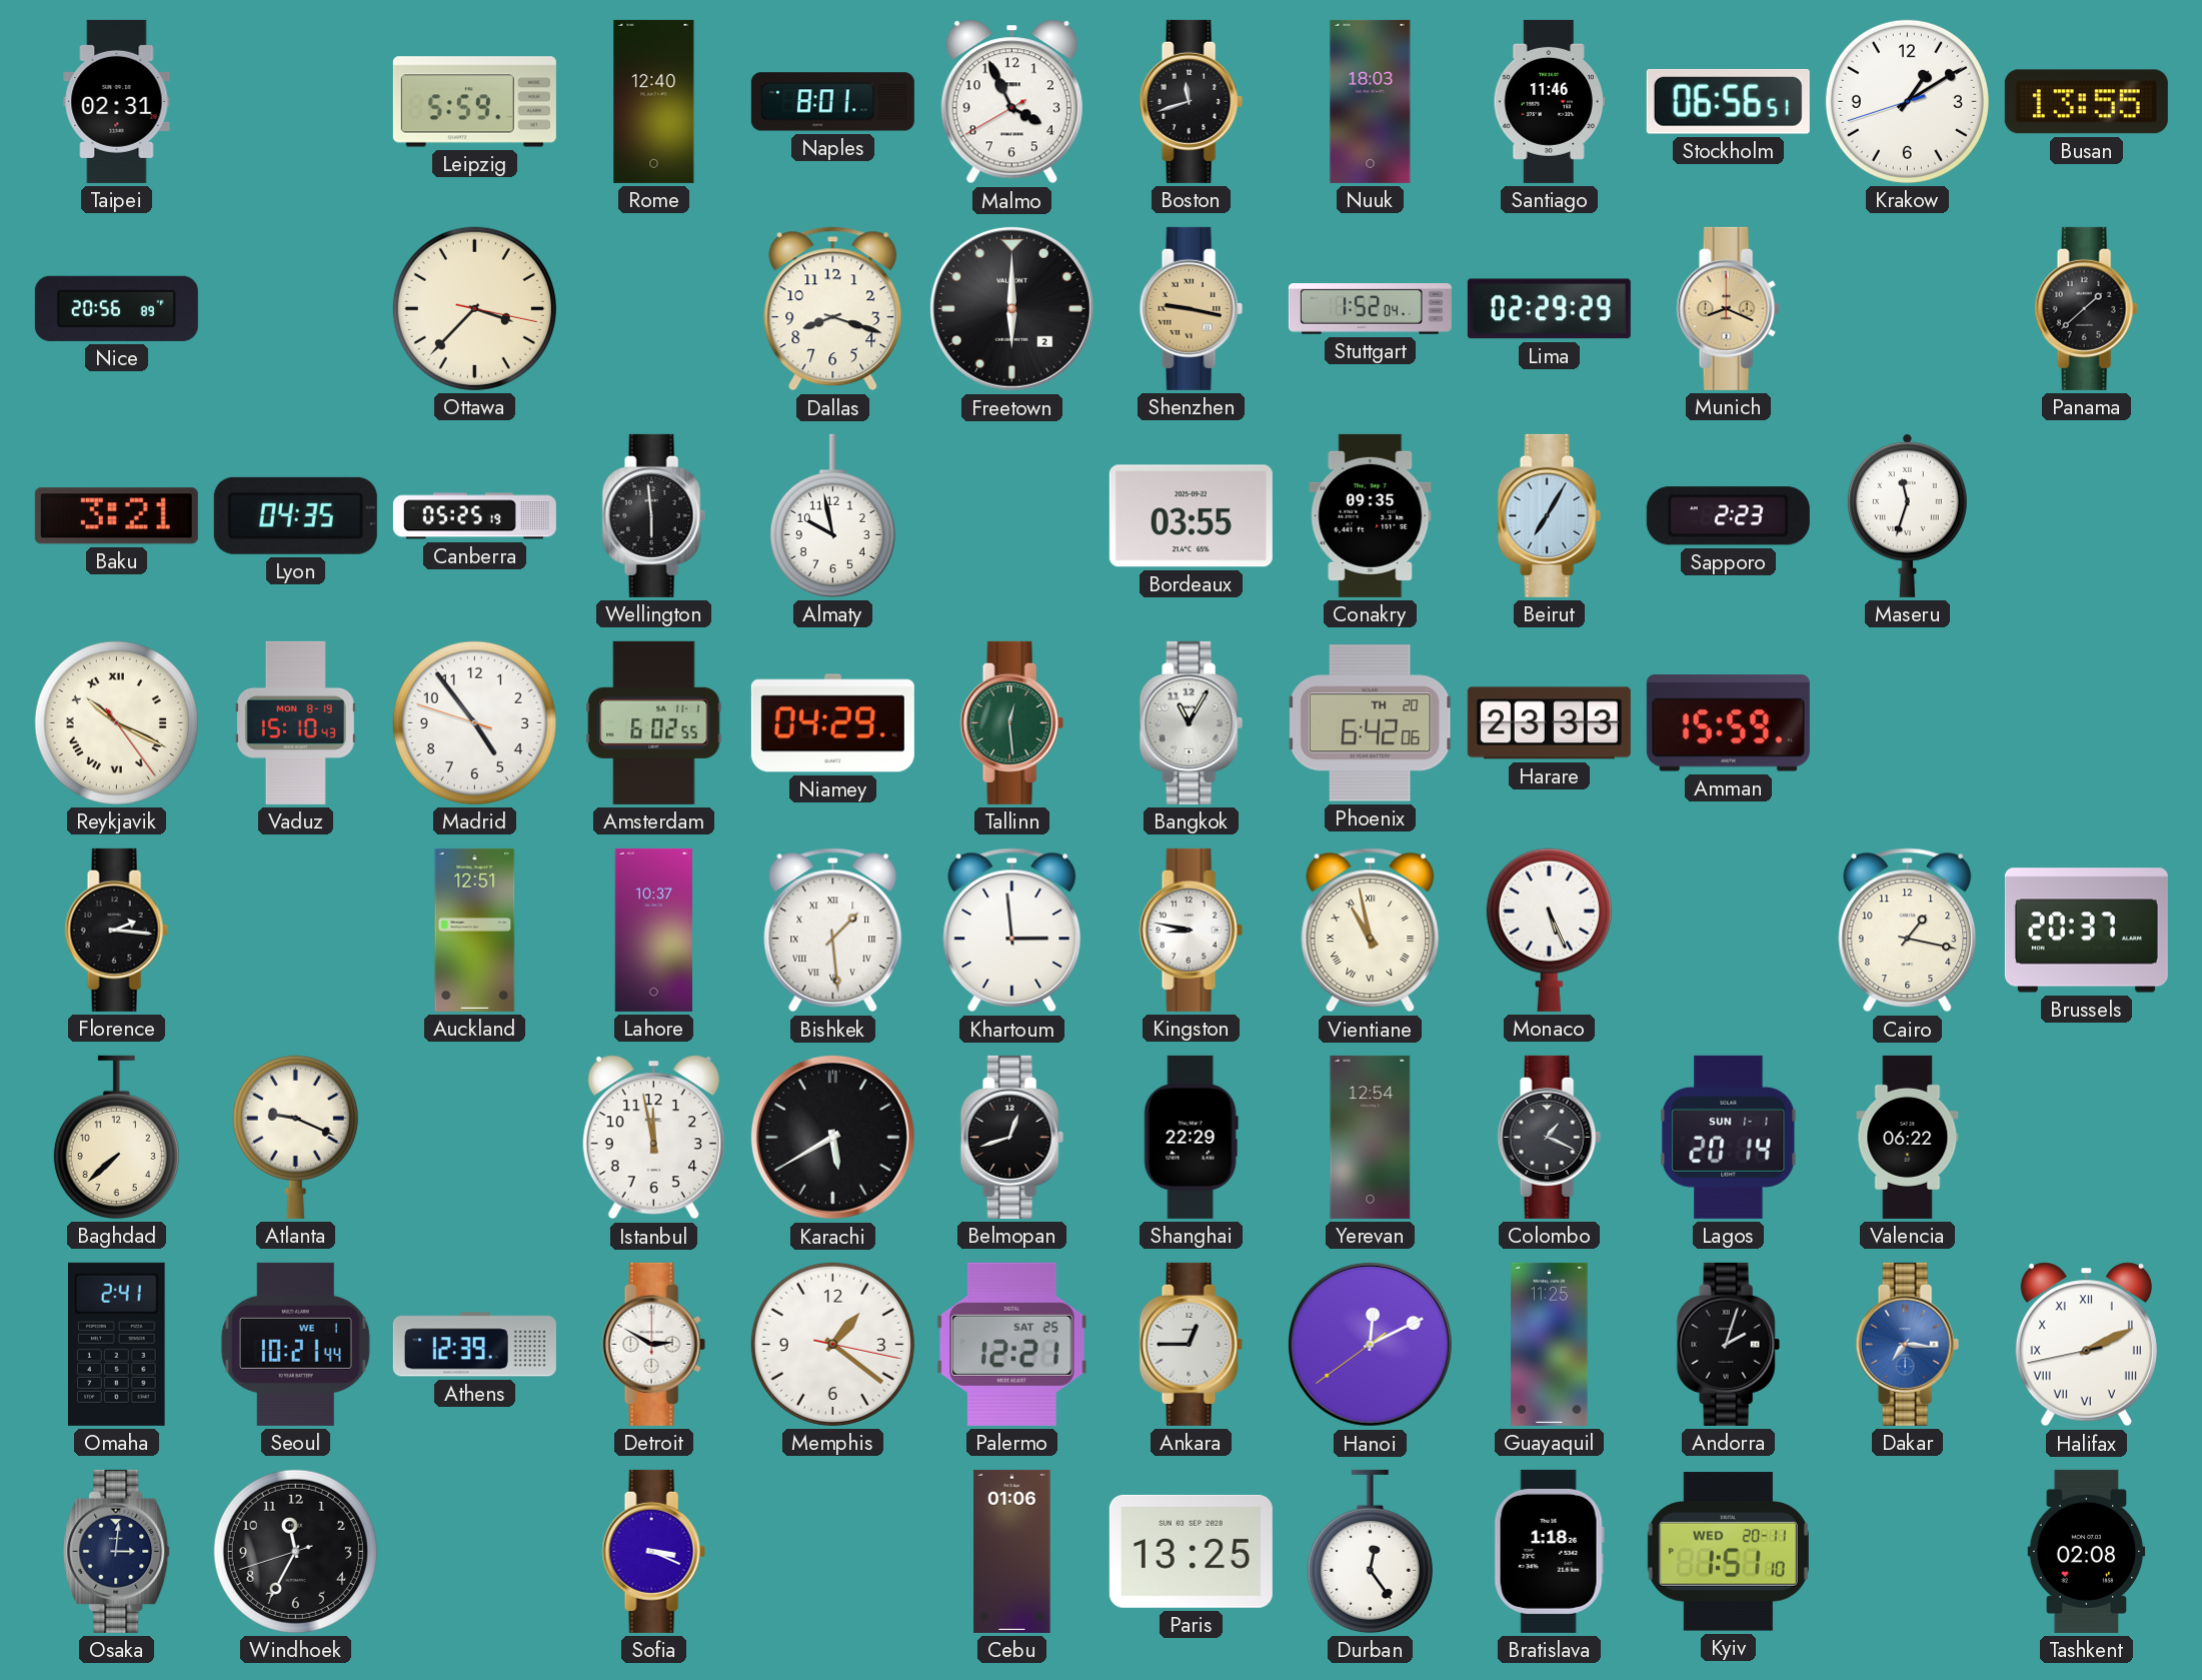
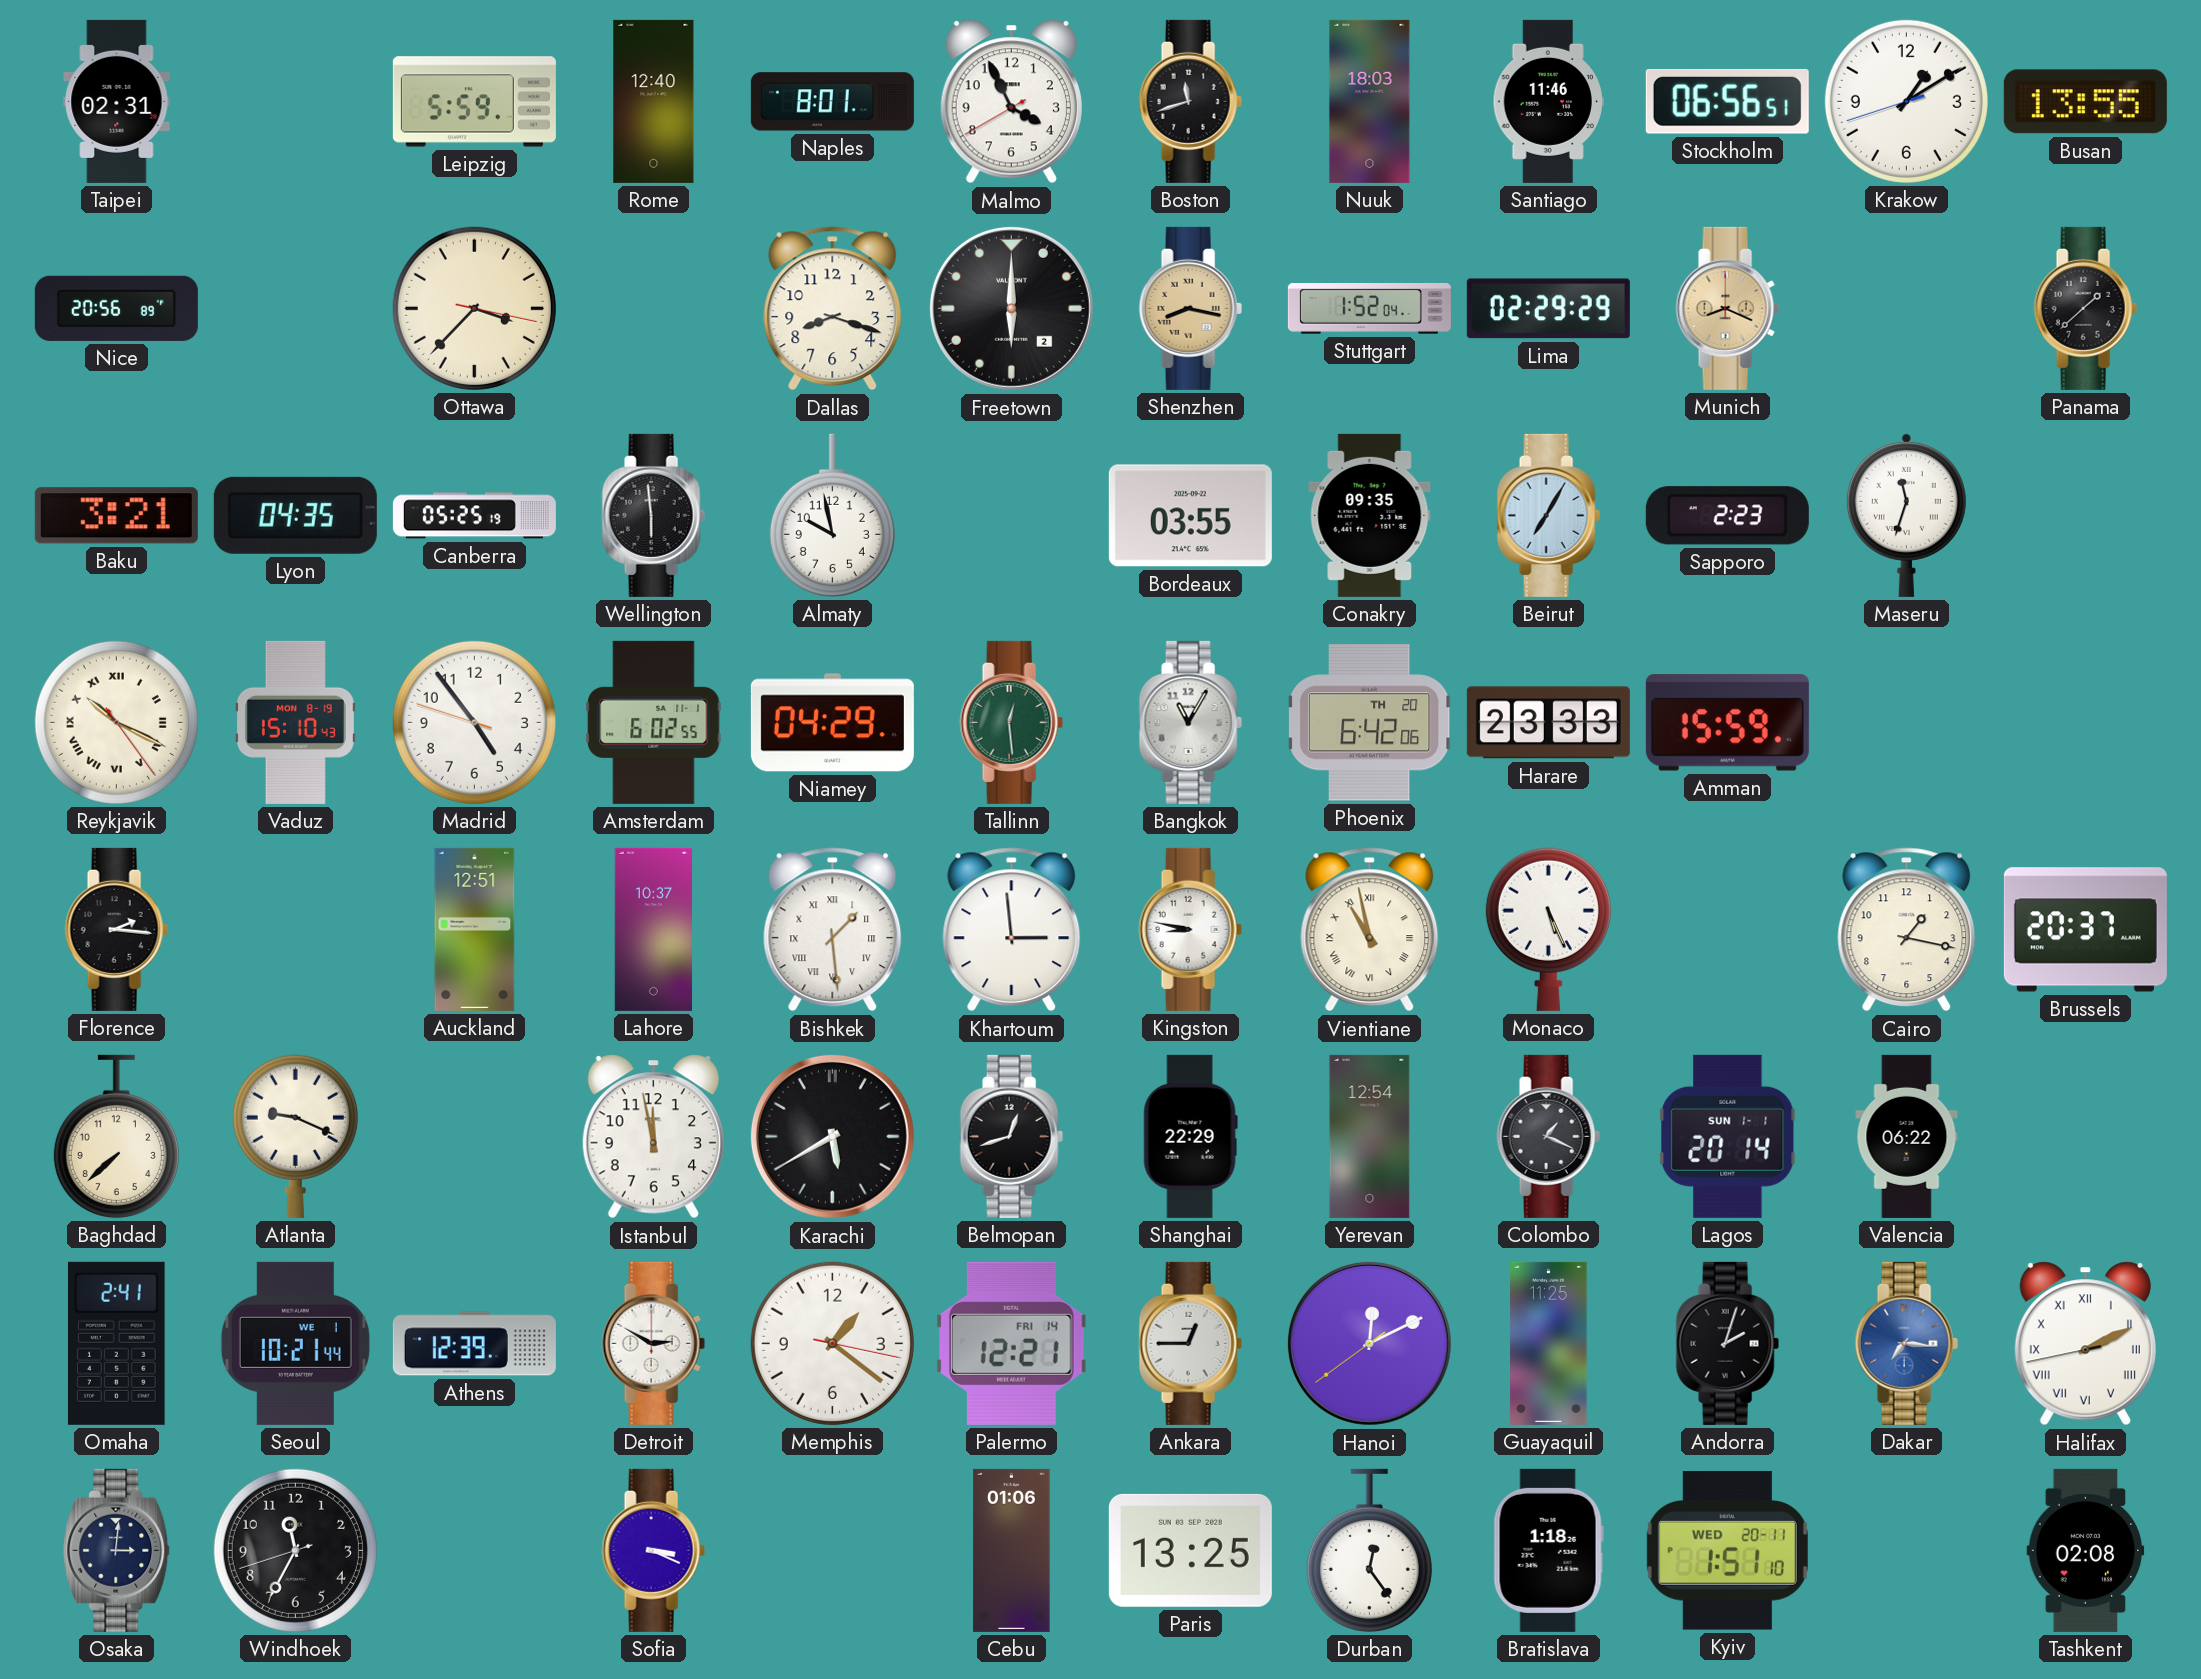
Shenzhen: 9:17 -> 8:17 (1190, 308)
Palermo date: SAT 25 -> FRI 14 (1012, 1343)
